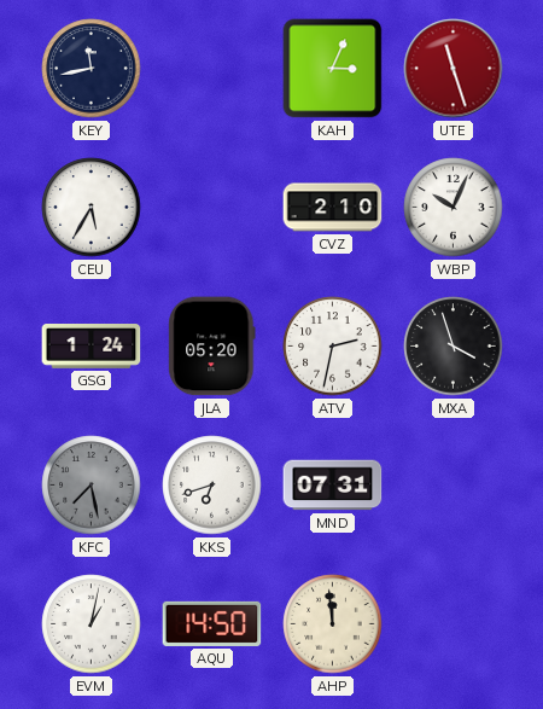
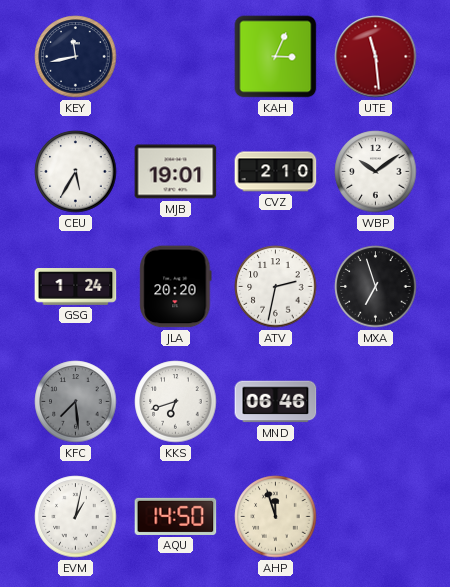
UTE: 11:27 -> 11:29 (376, 57)
MJB: none -> 19:01 (176, 172)
WBP: 10:04 -> 10:09 (376, 172)
JLA: 05:20 -> 20:20 (176, 287)
MXA: 3:57 -> 6:57 (376, 287)
KFC: 7:28 -> 7:29 (76, 402)
MND: 07:31 -> 06:46 (276, 402)
AHP: 11:59 -> 11:57 (276, 517)
